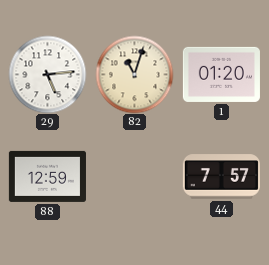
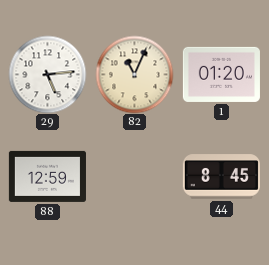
82: 11:03 -> 11:04 (134, 74)
44: 7:57 -> 8:45 (221, 177)
